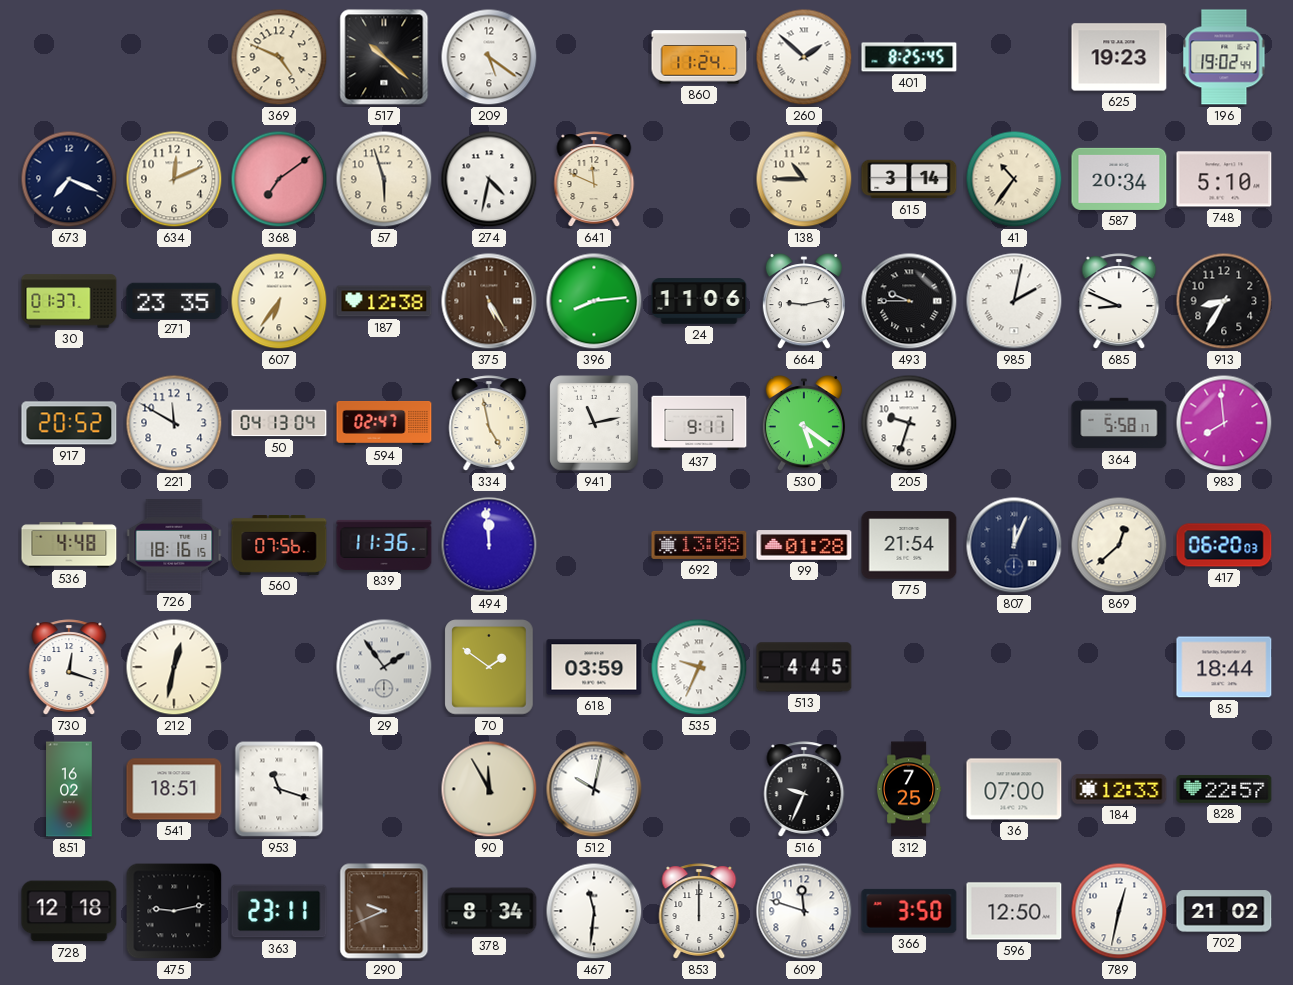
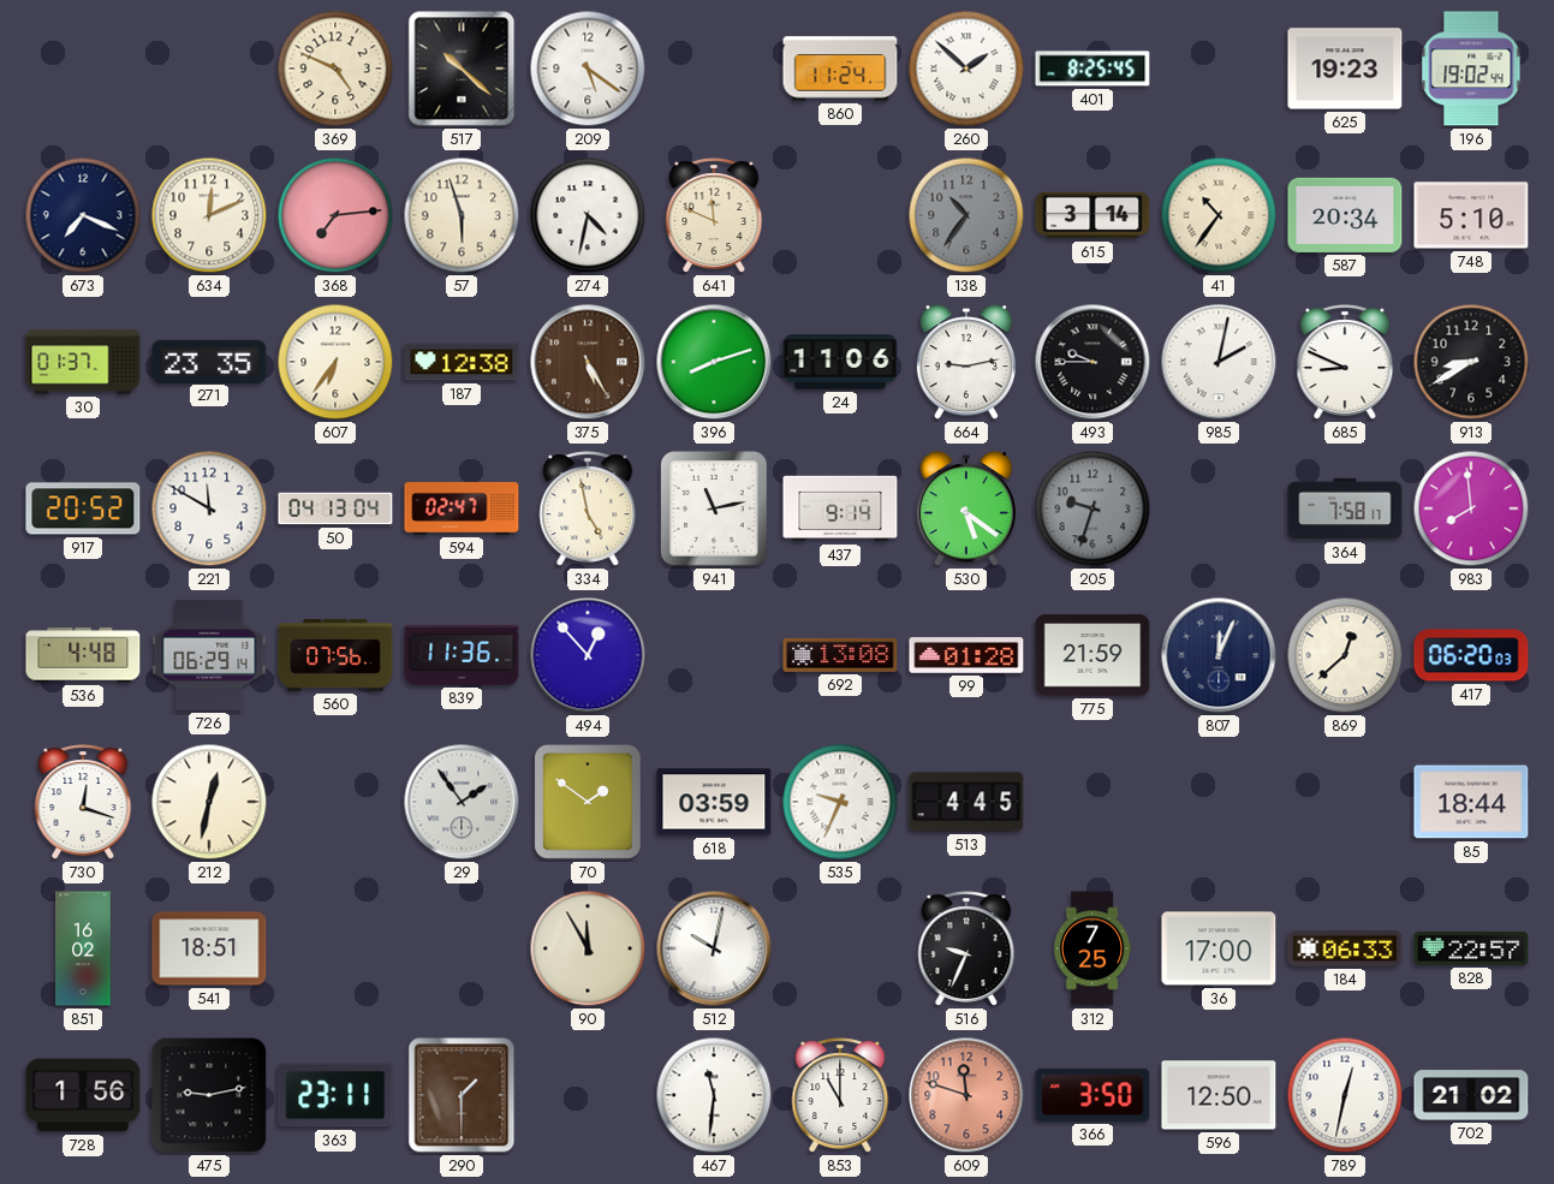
368: 7:09 -> 7:14 (335, 215)
138: 10:45 -> 10:36 (966, 215)
138 dial: cream -> grey (966, 215)
396: 8:14 -> 8:12 (714, 362)
913: 8:35 -> 8:40 (1471, 362)
437: 9:11 -> 9:14 (840, 508)
205 dial: white -> grey (1092, 508)
364: 5:58 -> 7:58 (1345, 508)
726: 18:16 -> 06:29 (209, 656)
494: 11:59 -> 12:53 (588, 655)
775: 21:54 -> 21:59 (1092, 655)
953: 11:18 -> none (279, 789)
36: 07:00 -> 17:00 (1219, 948)
184: 12:33 -> 06:33 (1345, 950)
728: 12:18 -> 1:56 (83, 1095)
290: 9:41 -> 1:30 (462, 1095)
378: 8:34 -> none (489, 911)
853: 12:00 -> 11:00 (840, 1095)
609 dial: white -> salmon (966, 1095)
